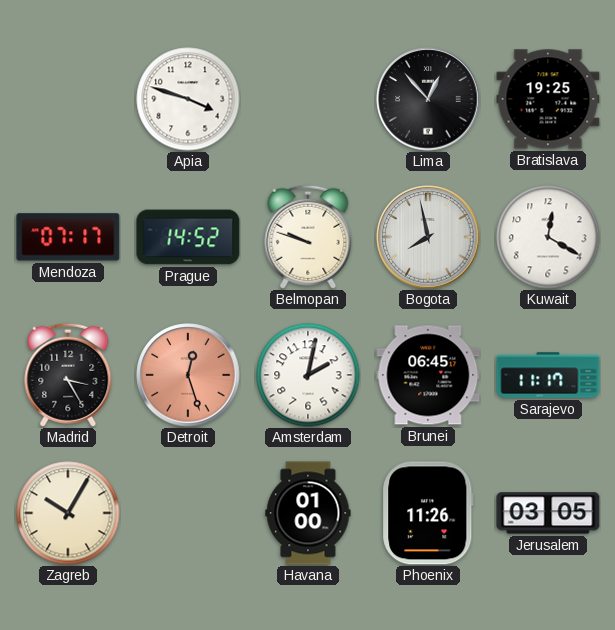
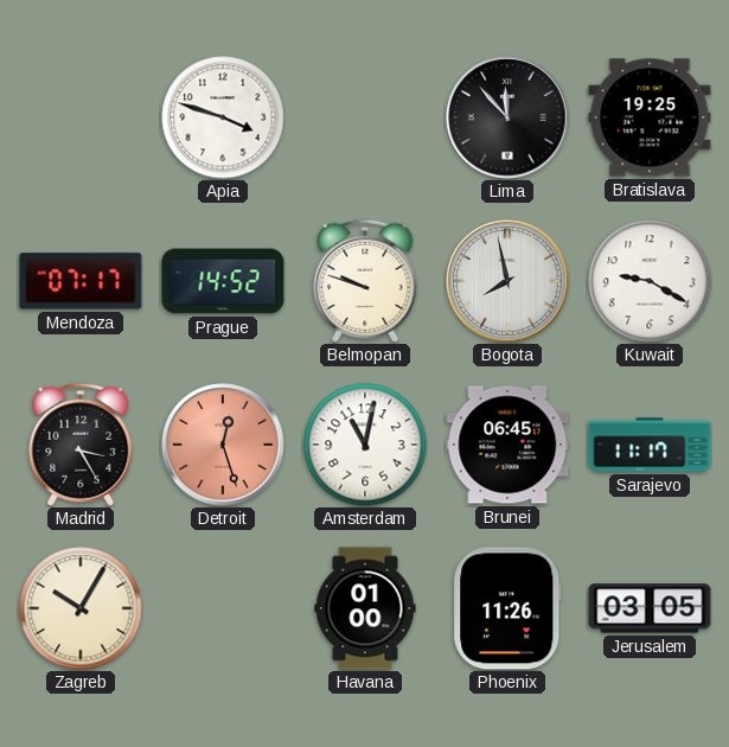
Lima: 12:53 -> 11:53 (507, 117)
Kuwait: 12:20 -> 9:20 (650, 281)
Amsterdam: 2:02 -> 11:02 (365, 445)
